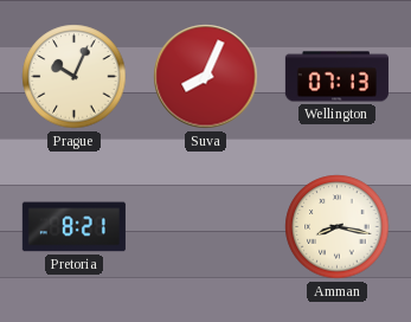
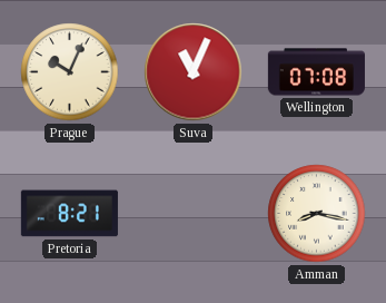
Suva: 8:04 -> 11:04 (194, 72)
Wellington: 07:13 -> 07:08 (316, 72)
